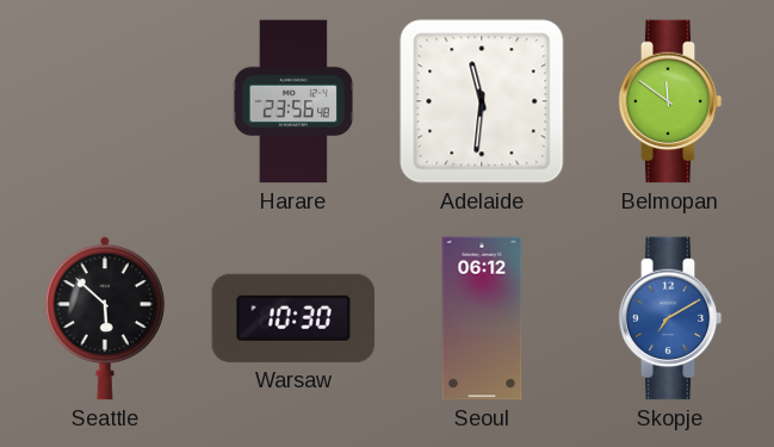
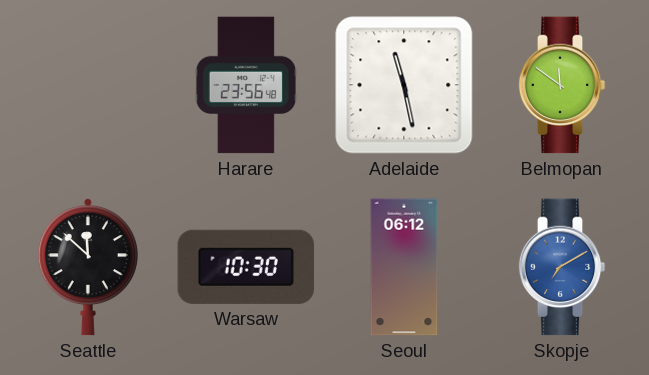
Adelaide: 11:31 -> 11:28 (404, 85)
Seattle: 5:52 -> 11:52 (88, 267)
